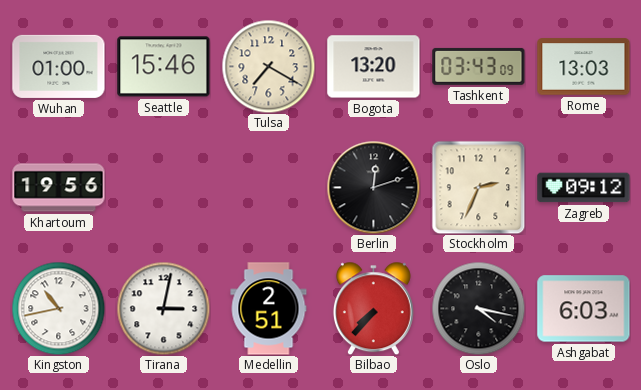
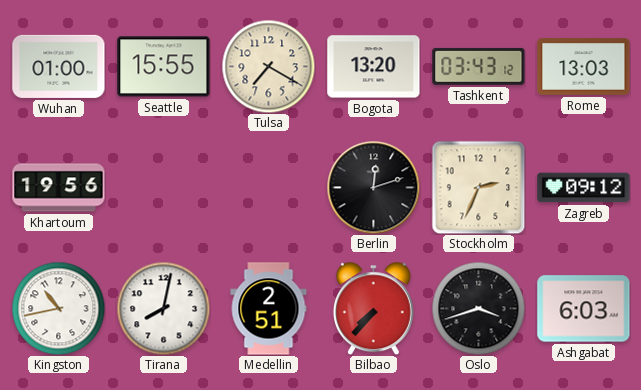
Seattle: 15:46 -> 15:55 (164, 67)
Tashkent: 03:43:09 -> 03:43:12 (479, 66)
Tirana: 3:02 -> 8:02 (163, 308)
Oslo: 4:17 -> 3:42 (478, 308)
